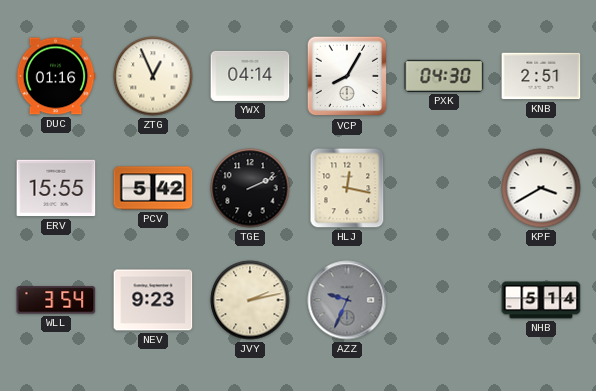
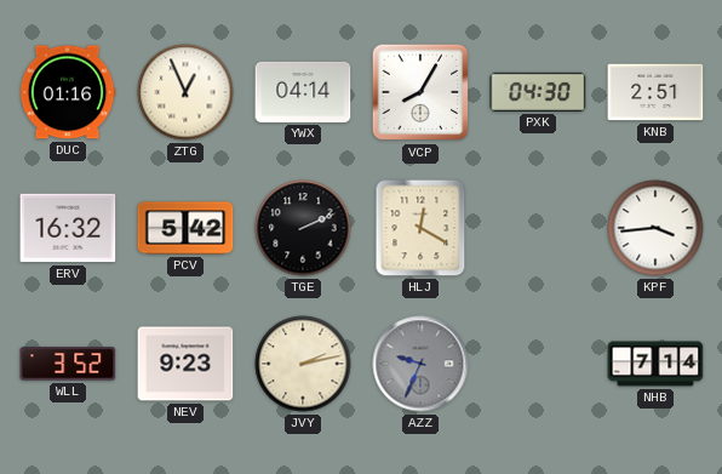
ERV: 15:55 -> 16:32 (68, 228)
HLJ: 12:17 -> 12:20 (420, 228)
KPF: 3:40 -> 3:44 (655, 228)
WLL: 3:54 -> 3:52 (68, 364)
NHB: 5:14 -> 7:14 (655, 364)
